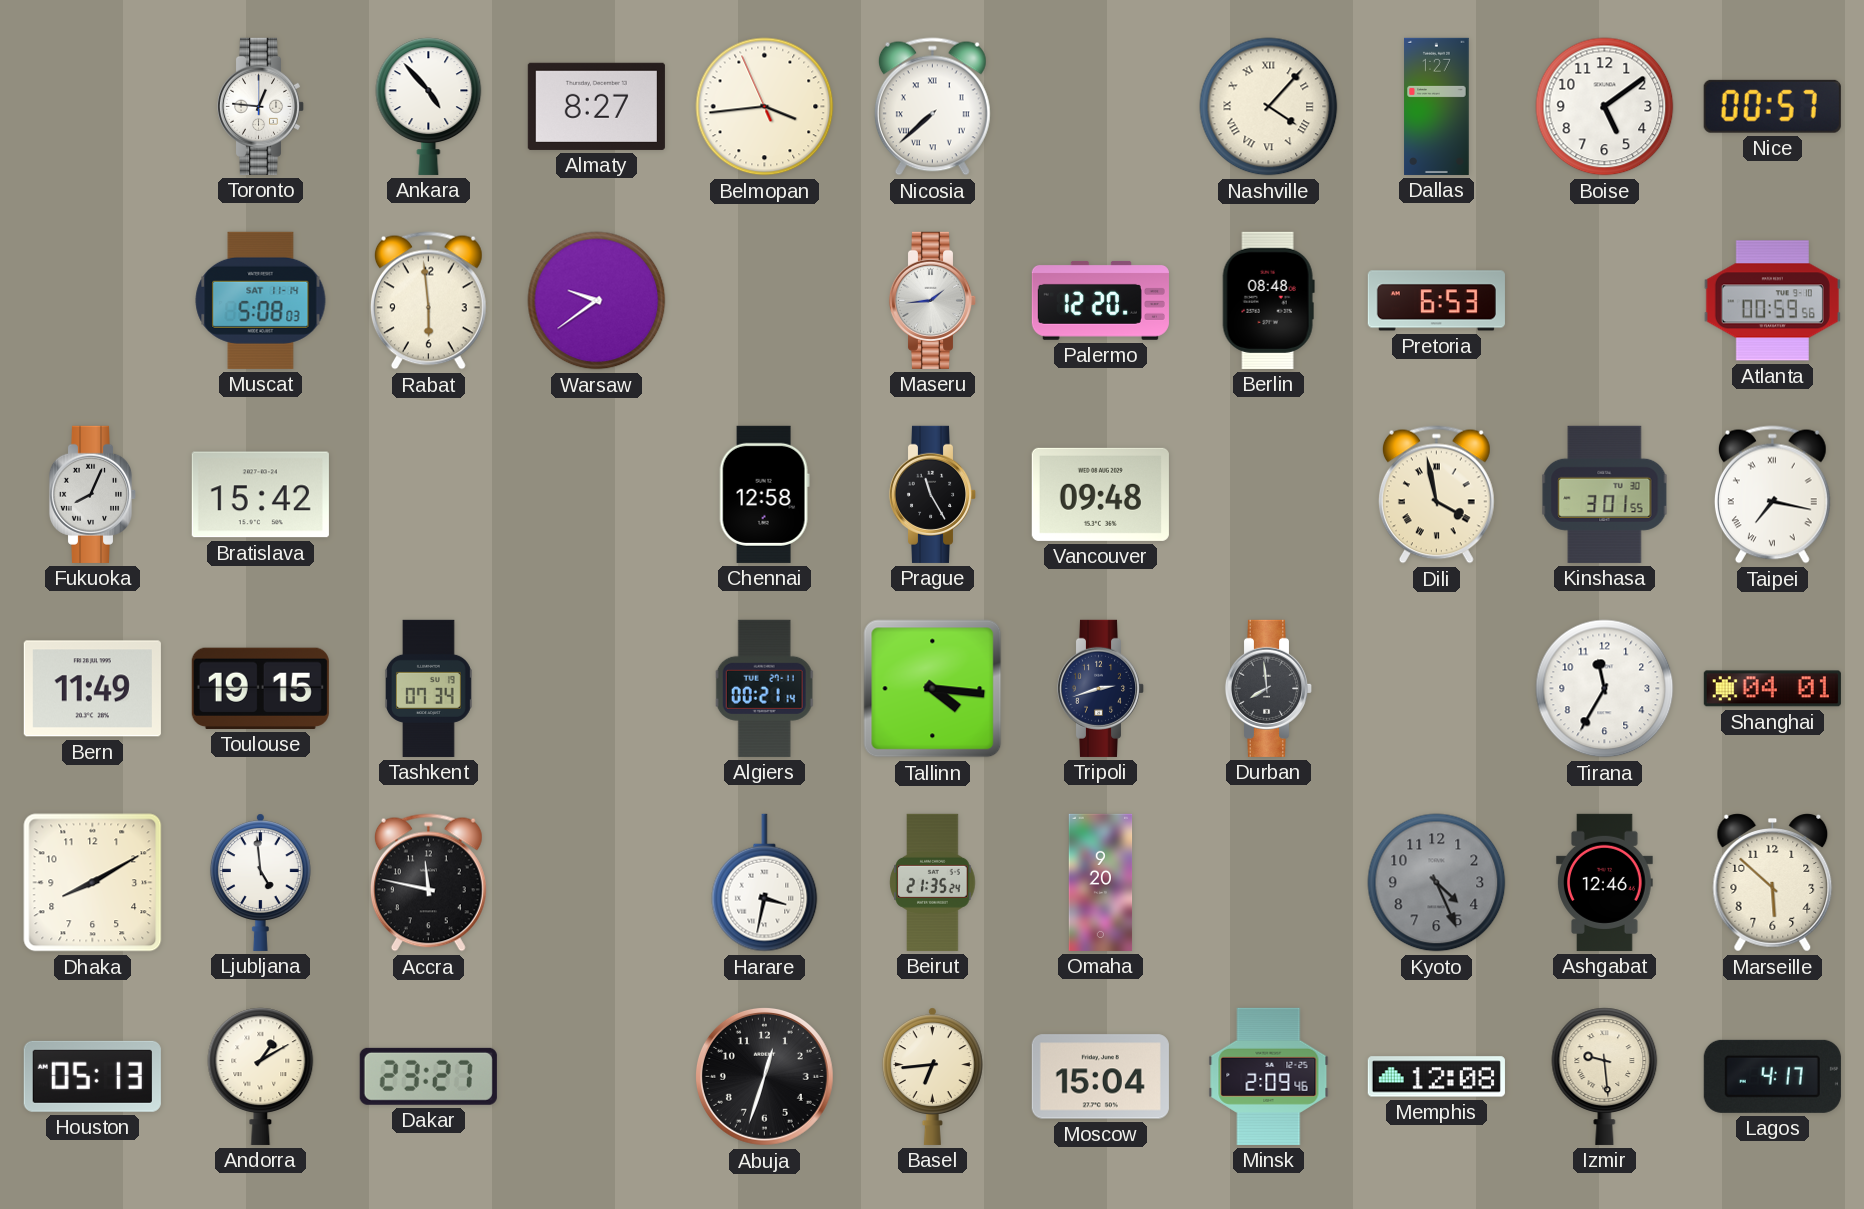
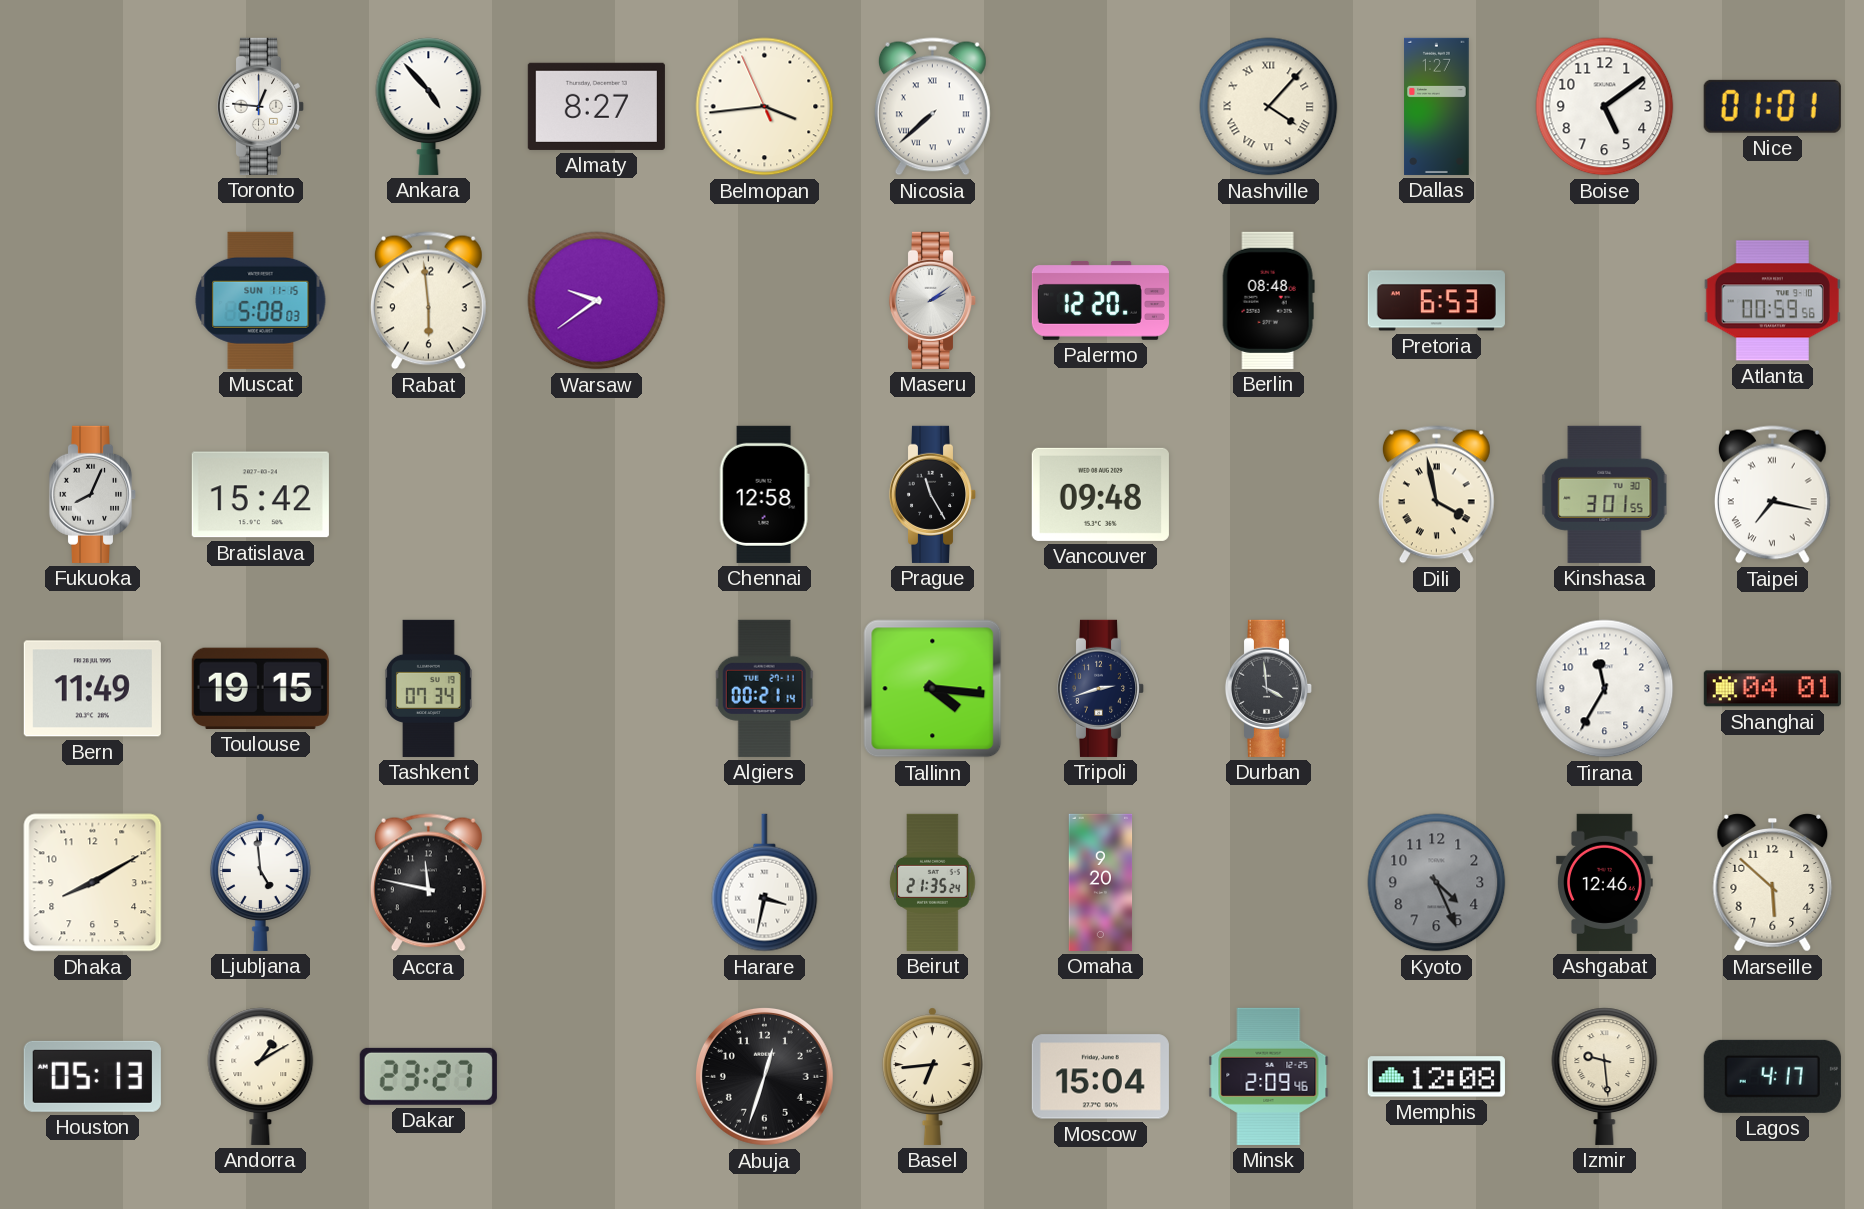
Nice: 00:57 -> 01:01 (1772, 106)
Muscat date: SAT 11-14 -> SUN 11-15 (261, 300)
Maseru: 1:44 -> 2:09 (933, 300)
Durban: 7:59 -> 3:59 (1269, 688)
